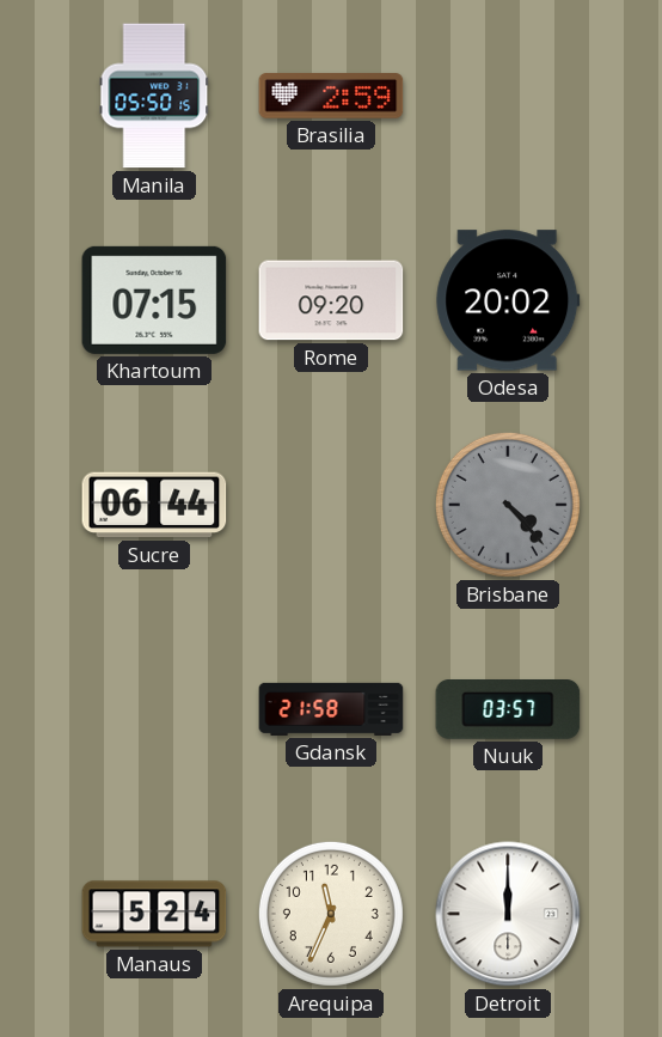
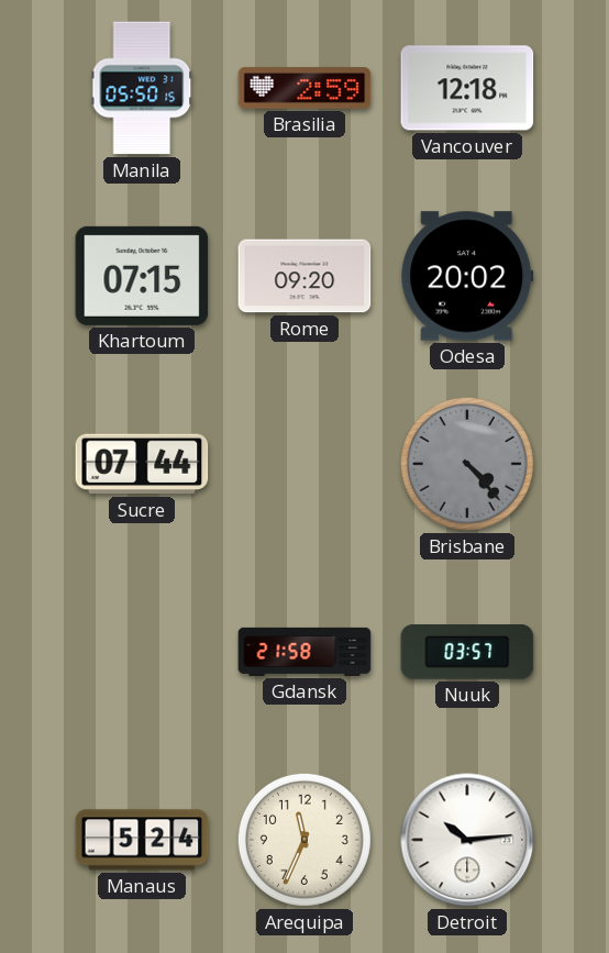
Vancouver: none -> 12:18 (467, 88)
Sucre: 06:44 -> 07:44 (142, 464)
Detroit: 12:00 -> 10:14 (467, 840)
